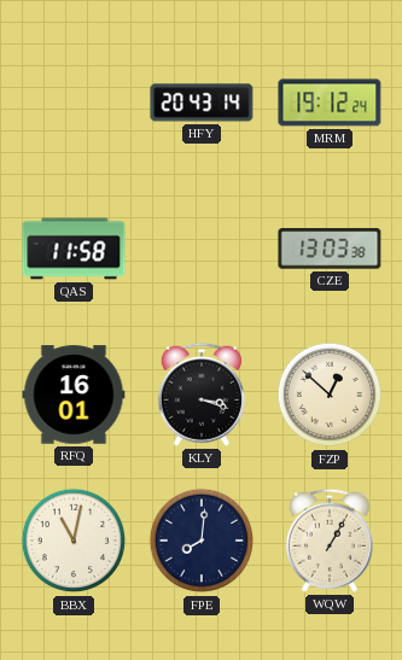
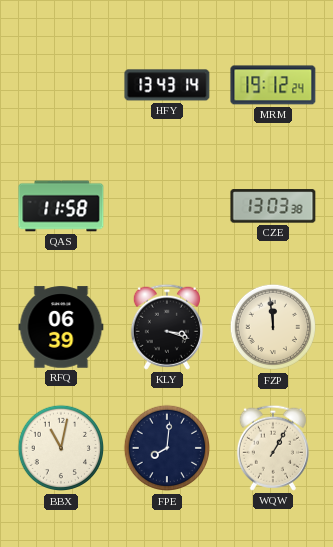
HFY: 20:43 -> 13:43 (167, 85)
RFQ: 16:01 -> 06:39 (61, 327)
FZP: 12:52 -> 11:59 (273, 327)
